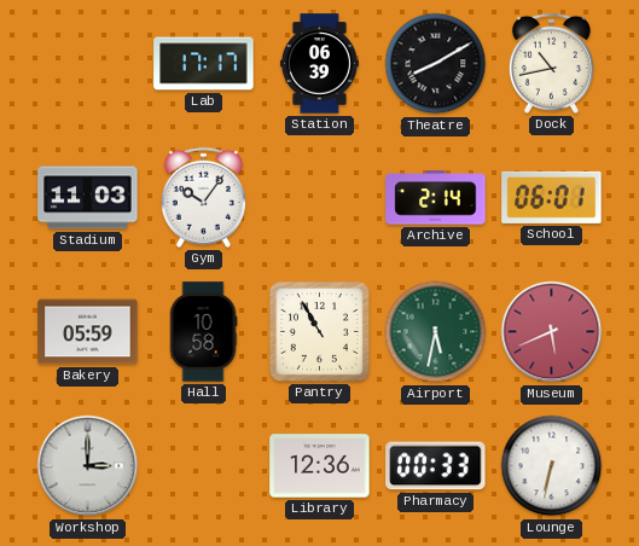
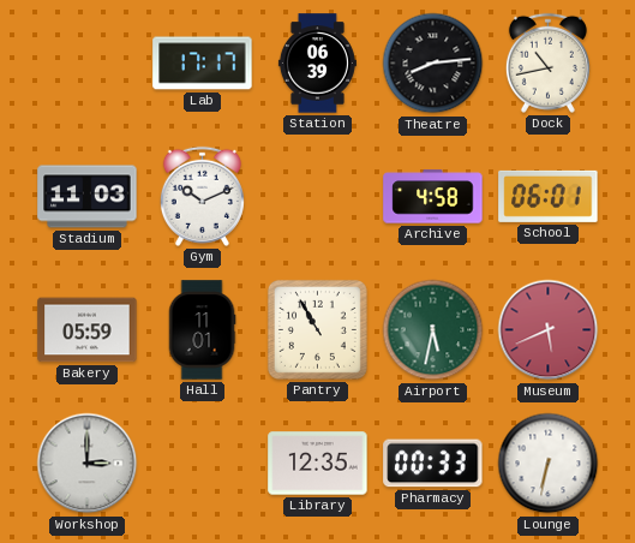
Theatre: 8:10 -> 8:14 (433, 64)
Gym: 10:06 -> 10:11 (202, 196)
Archive: 2:14 -> 4:58 (433, 197)
Hall: 10:58 -> 11:01 (202, 330)
Library: 12:36 -> 12:35 (318, 464)
